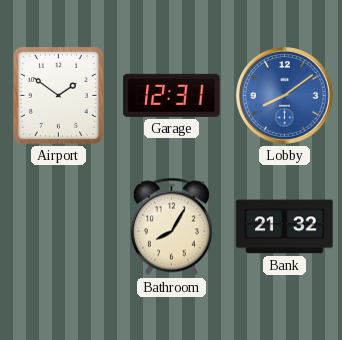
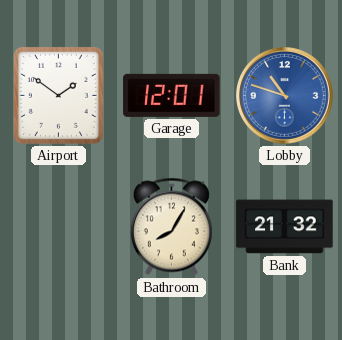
Garage: 12:31 -> 12:01 (172, 95)
Lobby: 8:09 -> 10:48 (285, 96)
